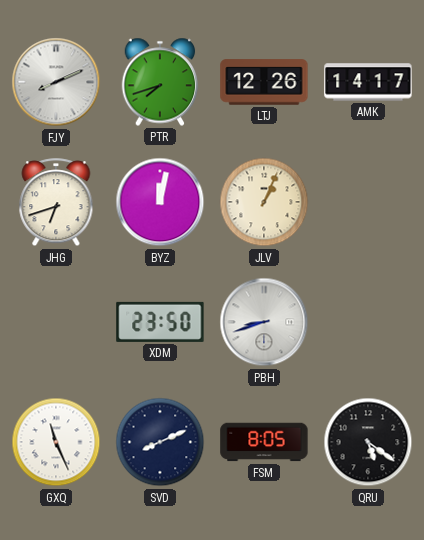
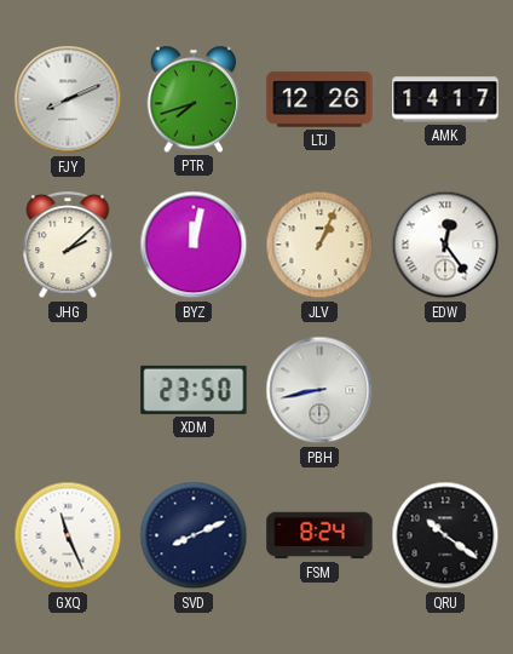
JHG: 6:42 -> 2:08 (68, 246)
EDW: none -> 12:24 (445, 245)
PBH: 8:42 -> 8:43 (319, 390)
FSM: 8:05 -> 8:24 (319, 535)
QRU: 5:21 -> 10:21 (445, 535)
